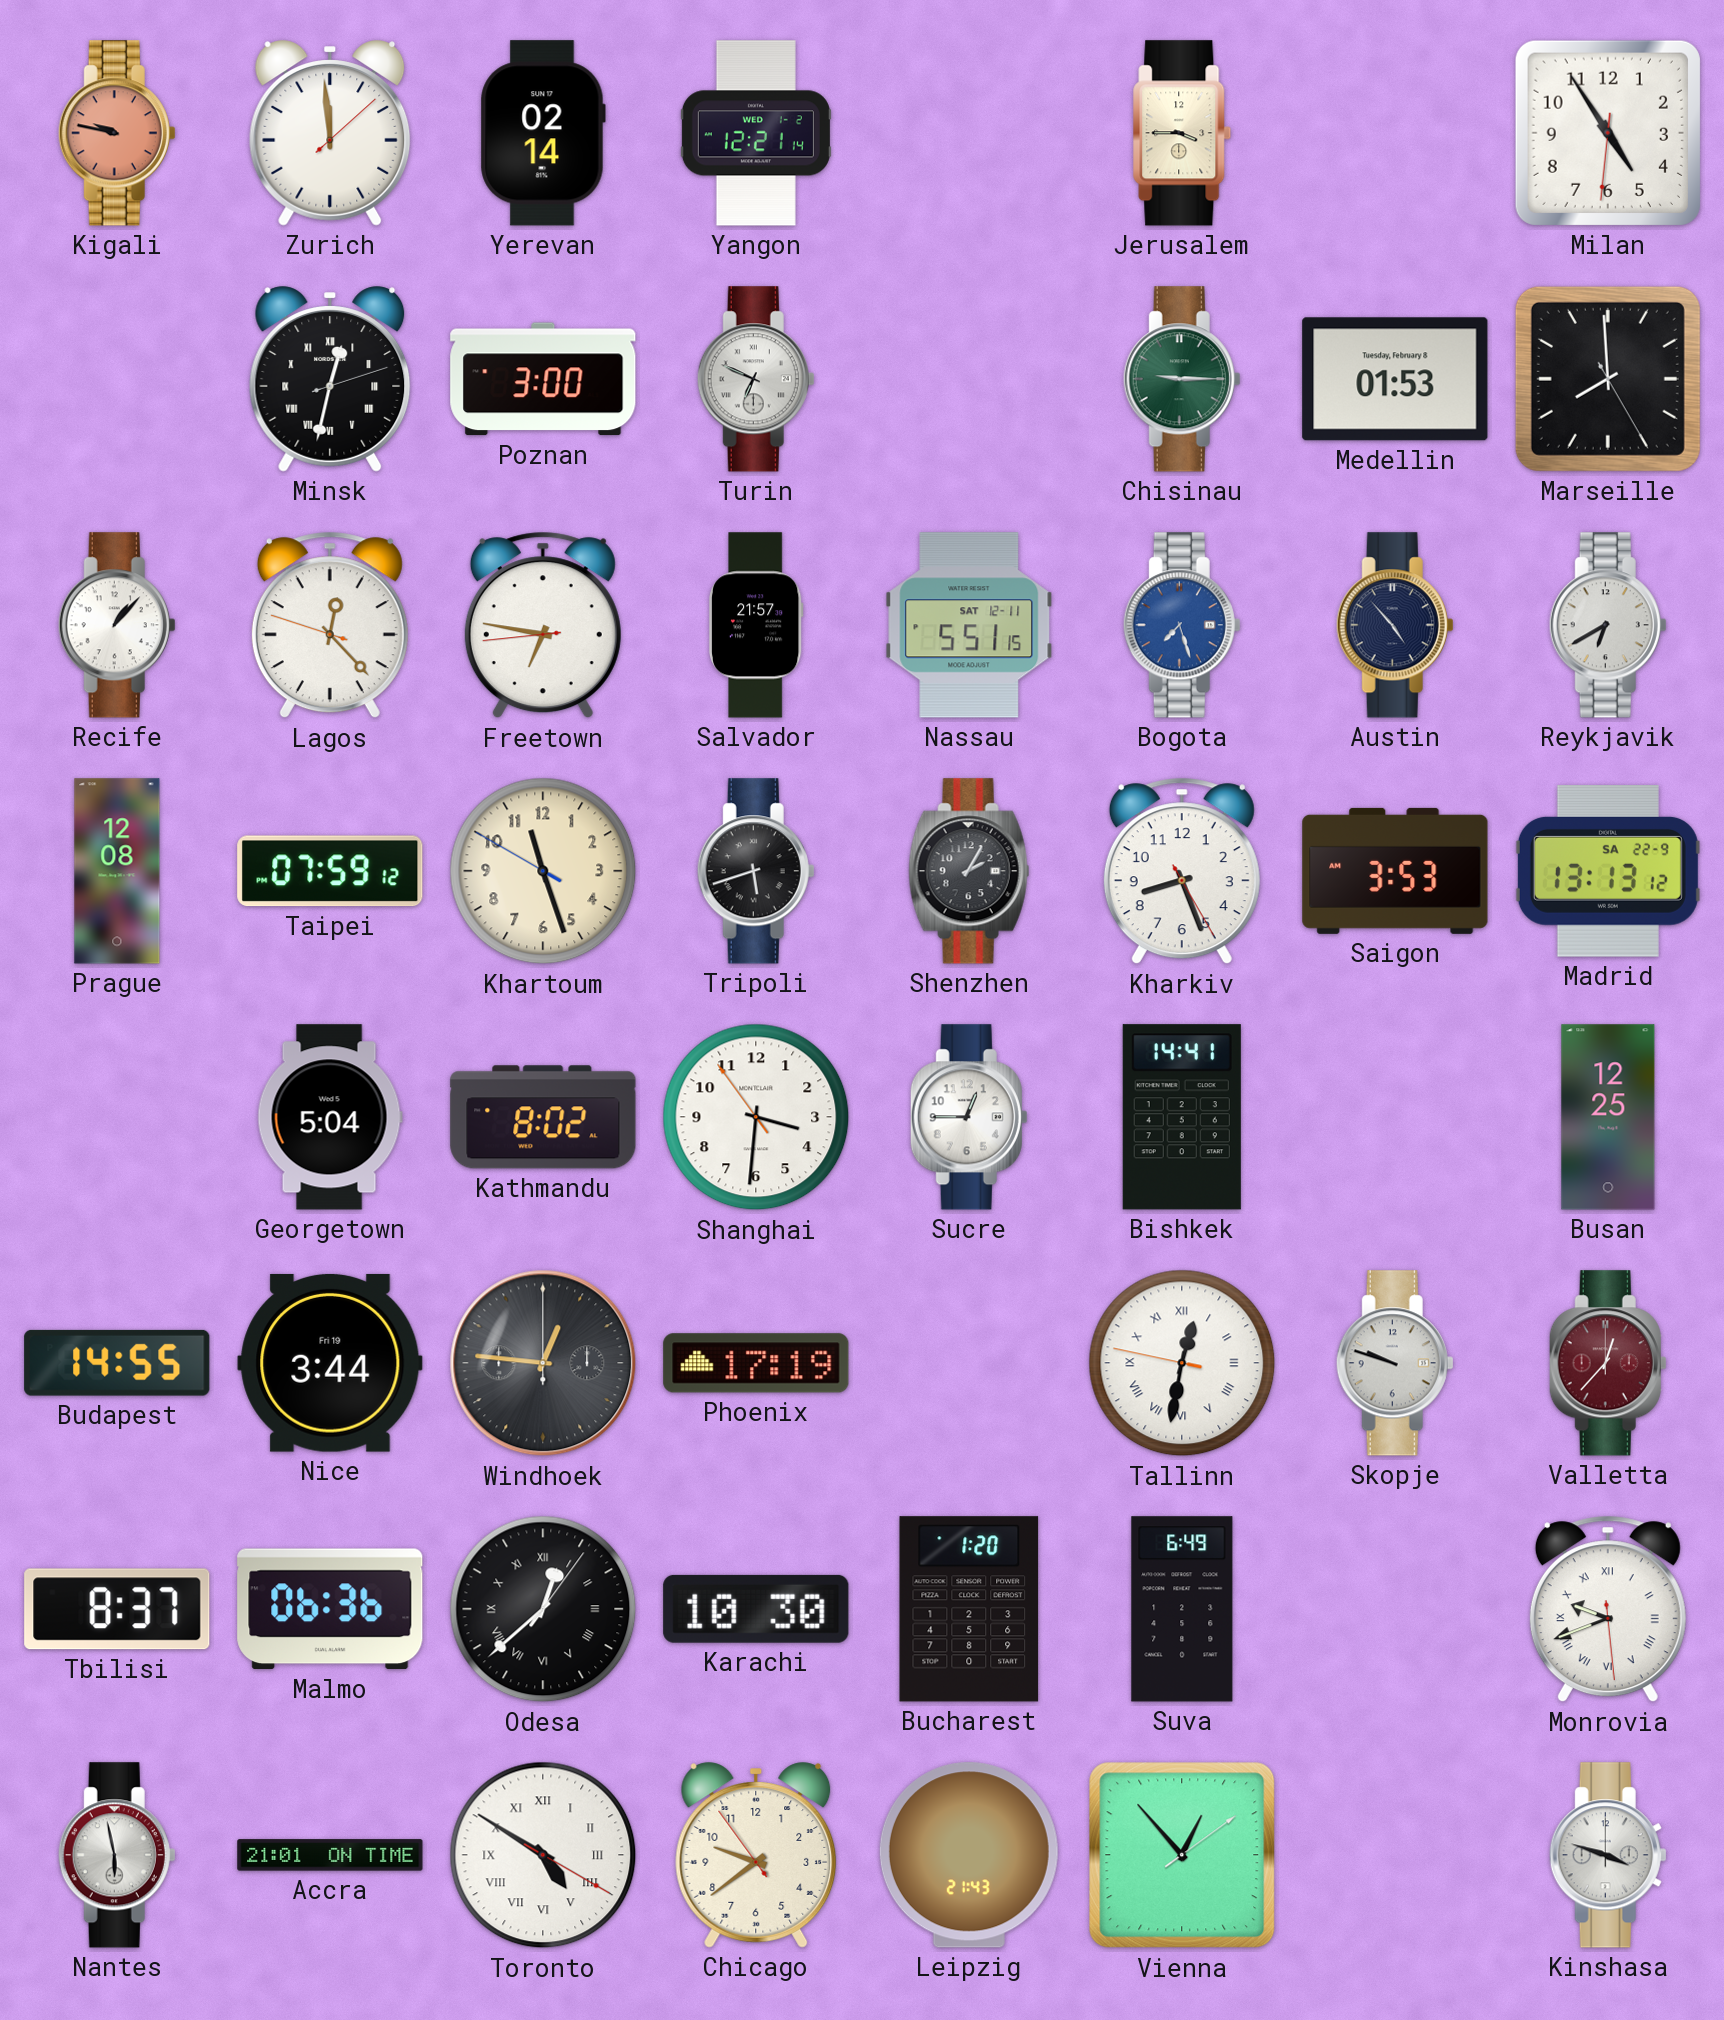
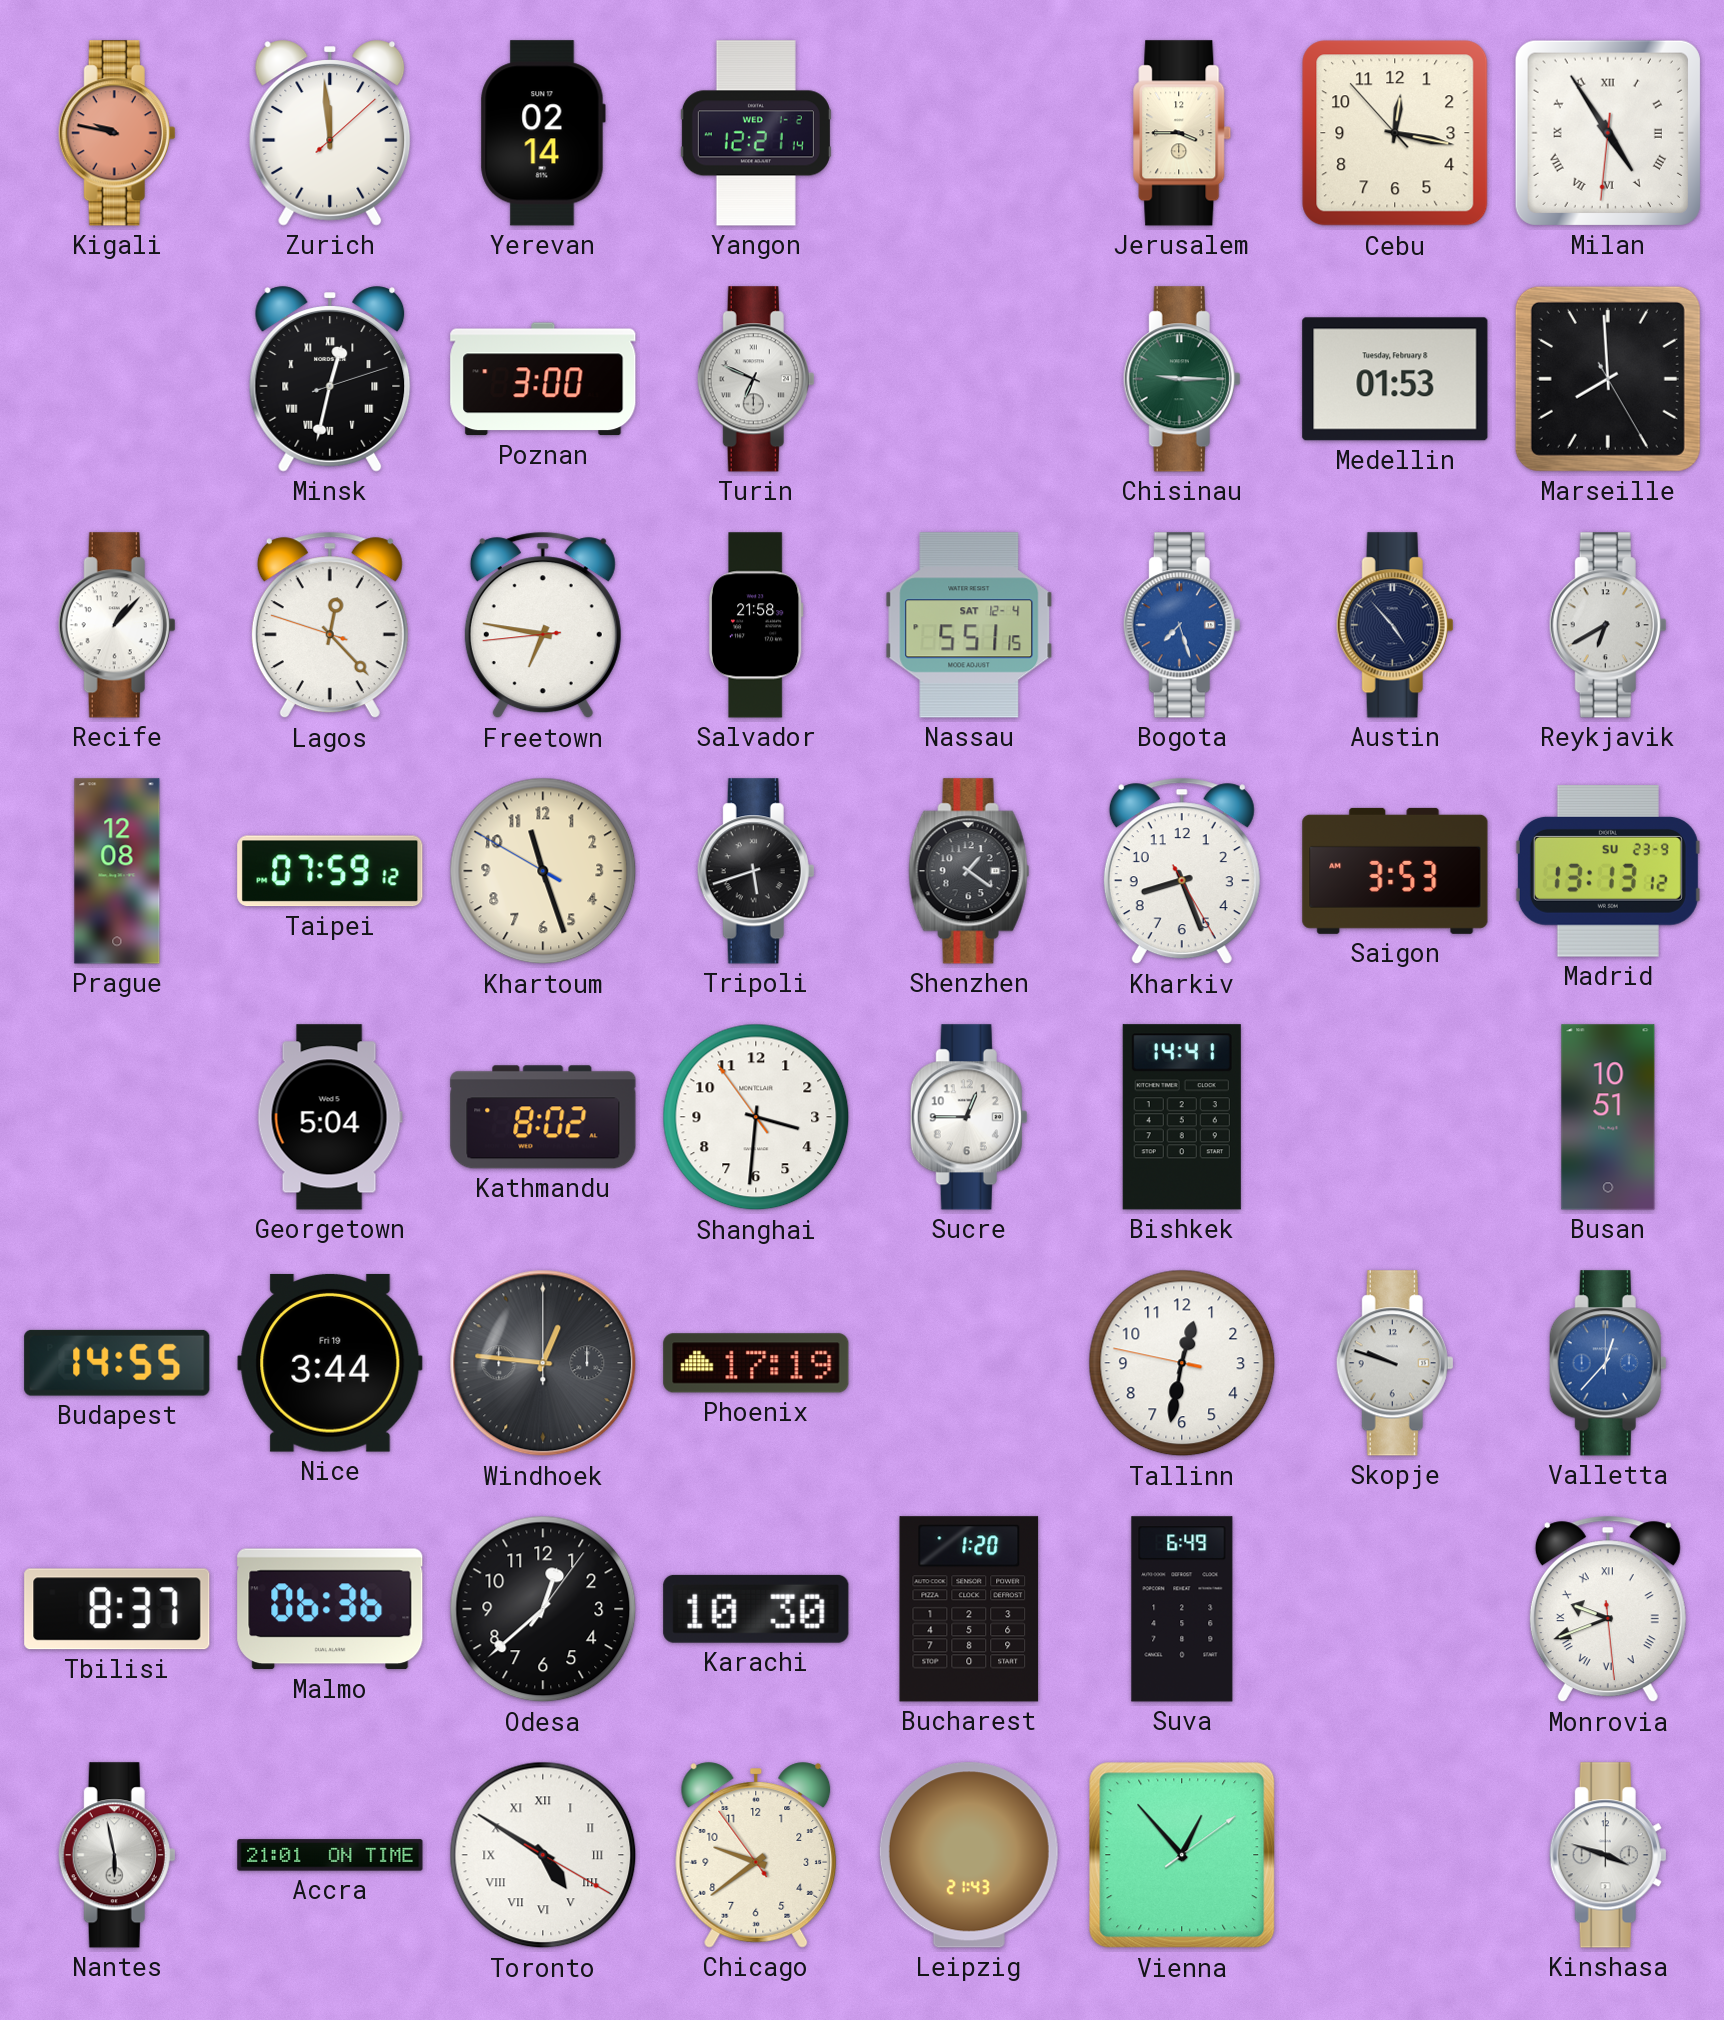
Cebu: none -> 12:16 (1395, 133)
Milan numerals: Arabic -> Roman (1608, 133)
Salvador: 21:57 -> 21:58 (756, 625)
Nassau date: SAT 12-11 -> SAT 12-4 (969, 625)
Shenzhen: 2:05 -> 1:21 (969, 871)
Madrid date: SA 22-9 -> SU 23-9 (1608, 871)
Busan: 12:25 -> 10:51 (1608, 1117)
Tallinn numerals: Roman -> Arabic (1182, 1363)
Valletta dial: burgundy -> blue (1608, 1363)
Odesa numerals: Roman -> Arabic (543, 1609)
